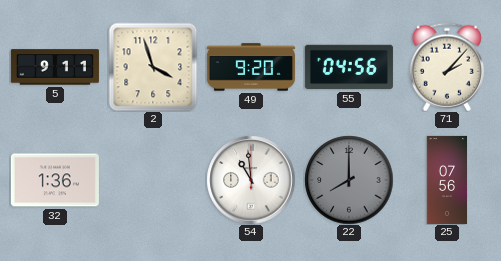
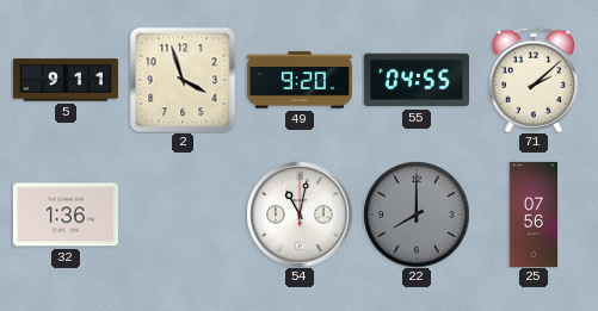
55: 04:56 -> 04:55 (417, 80)
71: 2:07 -> 2:08 (534, 80)
54: 10:59 -> 11:02 (300, 214)
